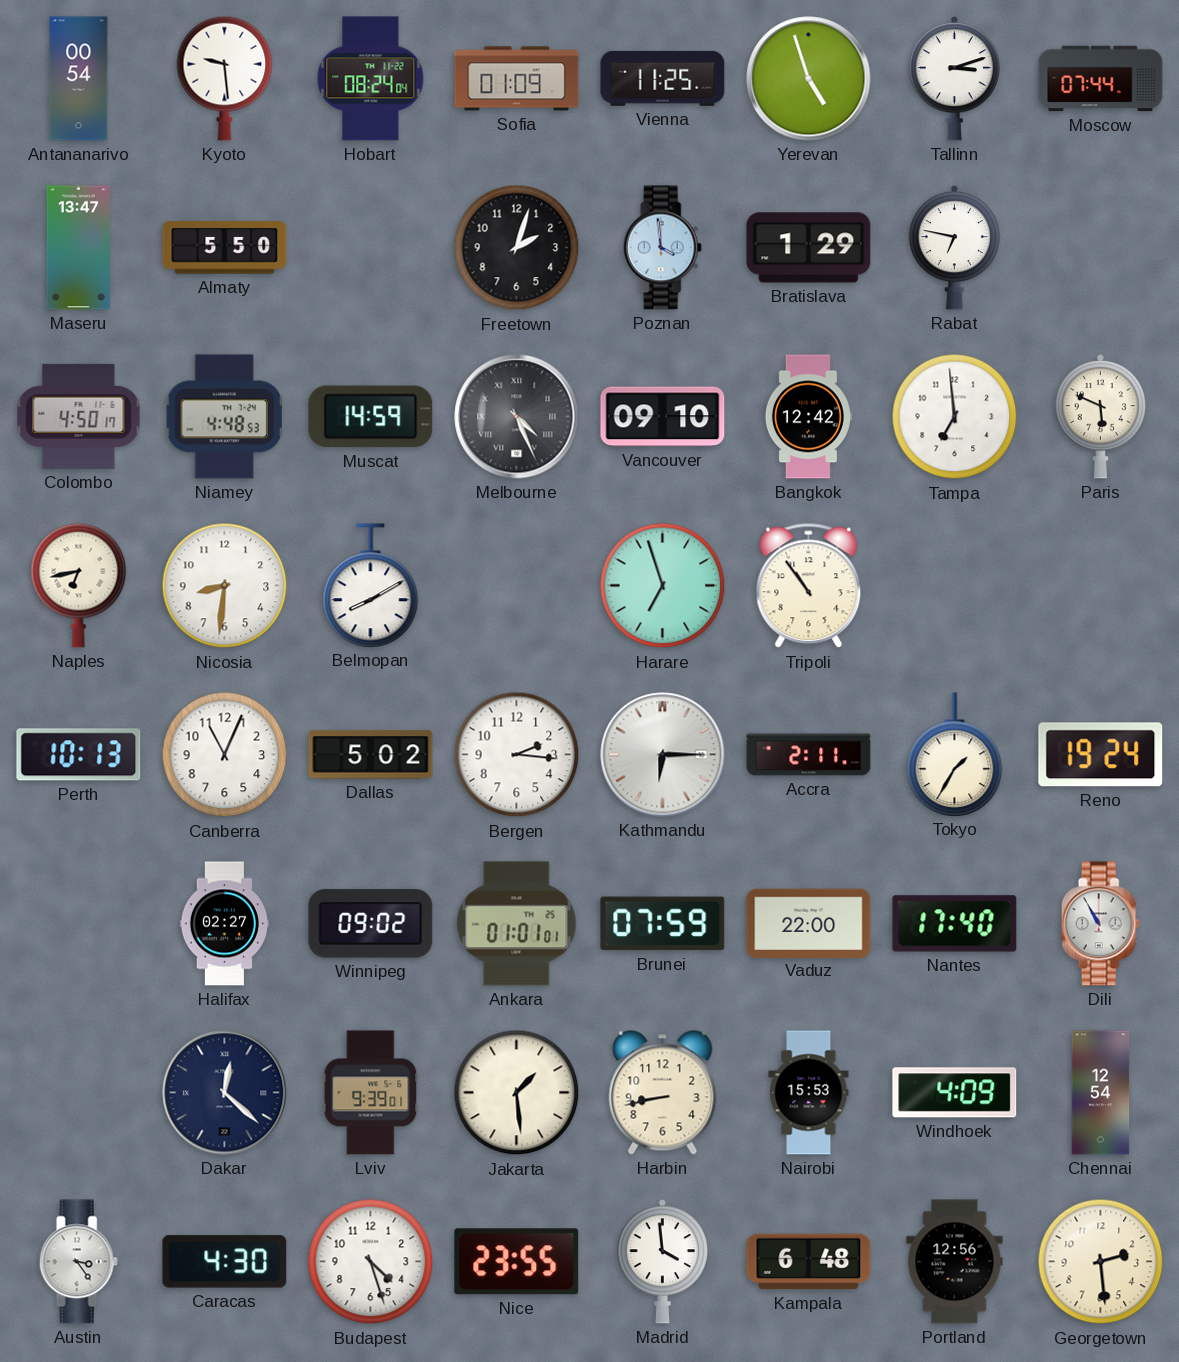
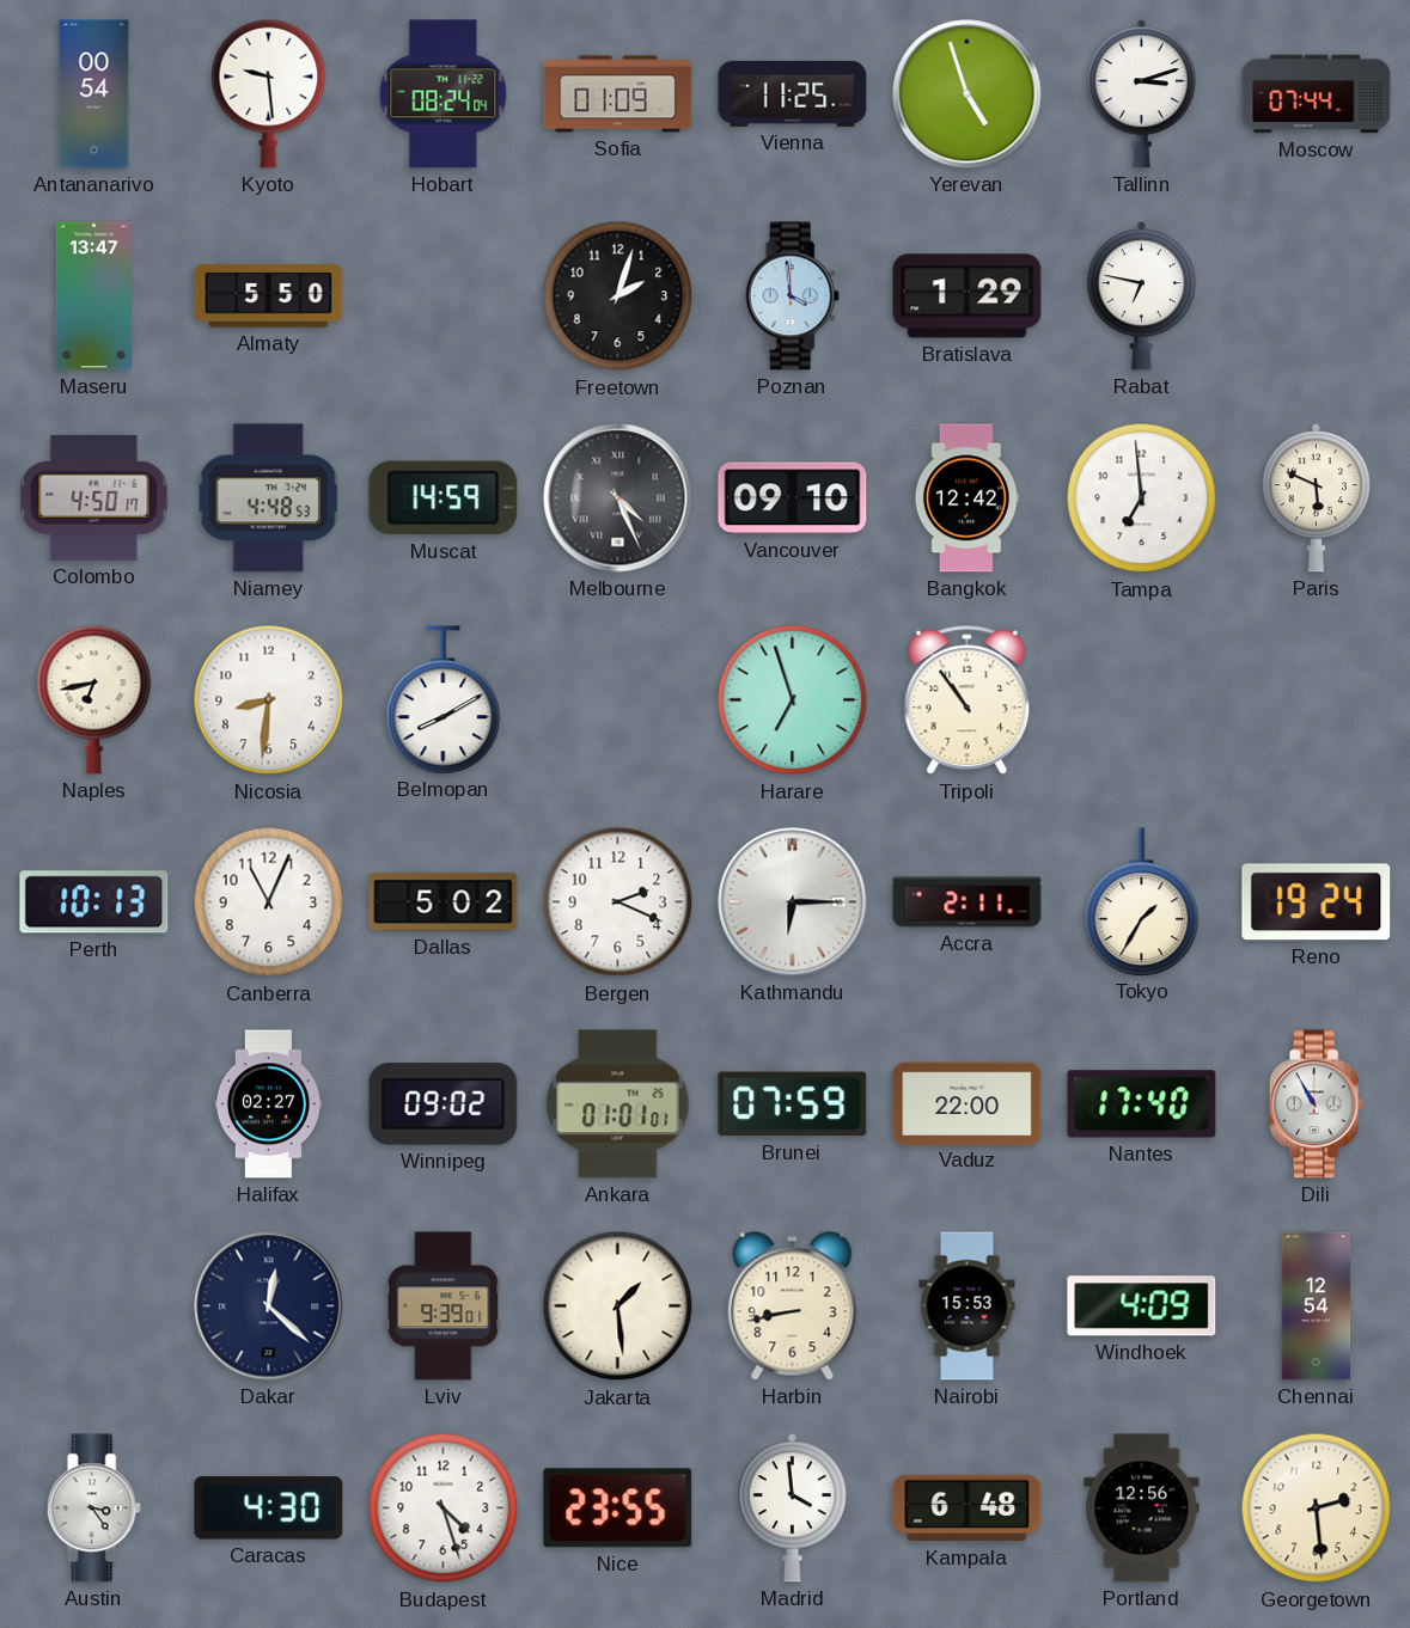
Bergen: 2:16 -> 2:19 (618, 902)
